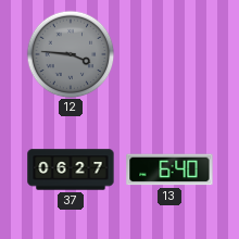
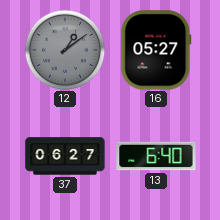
12: 3:46 -> 1:09 (65, 50)
16: none -> 05:27 (156, 50)
